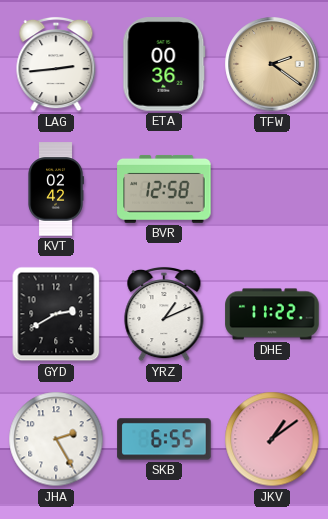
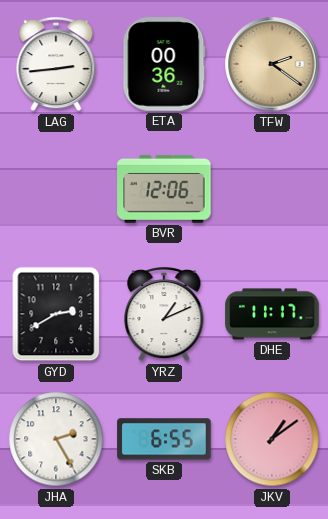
KVT: 02:42 -> none (56, 189)
BVR: 12:58 -> 12:06 (164, 189)
DHE: 11:22 -> 11:17 (272, 314)
